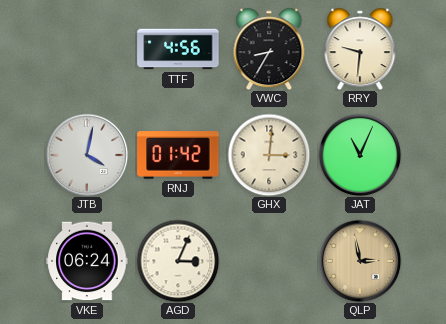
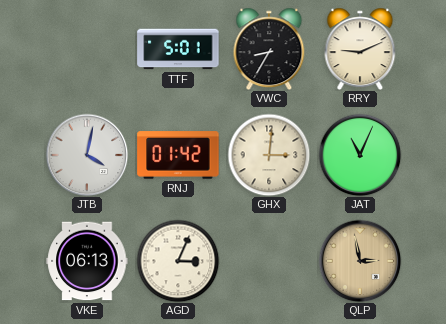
TTF: 4:56 -> 5:01 (178, 49)
RRY: 9:31 -> 9:11 (360, 49)
VKE: 06:24 -> 06:13 (87, 261)
